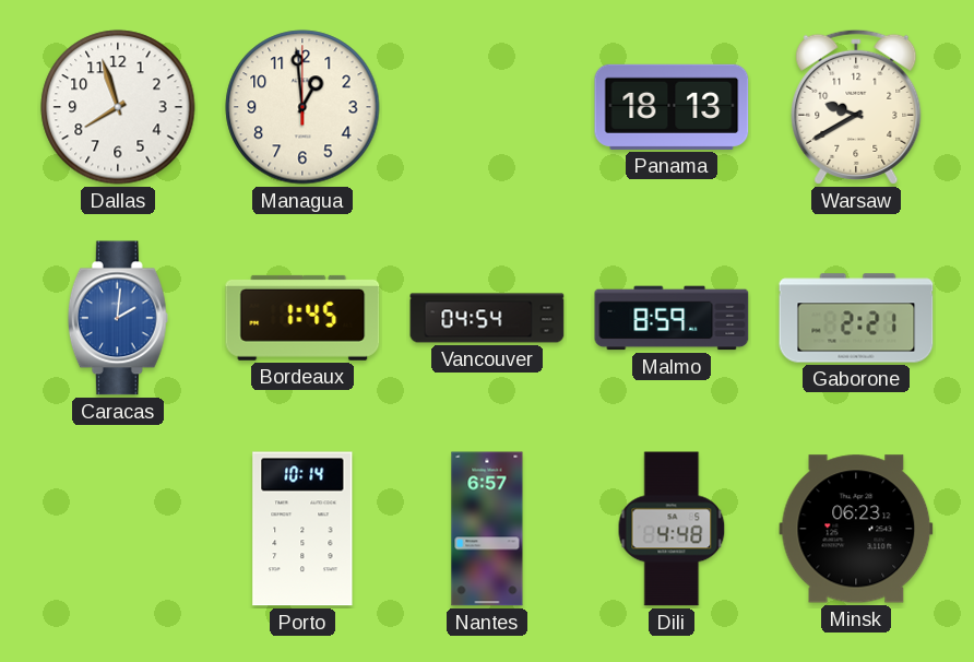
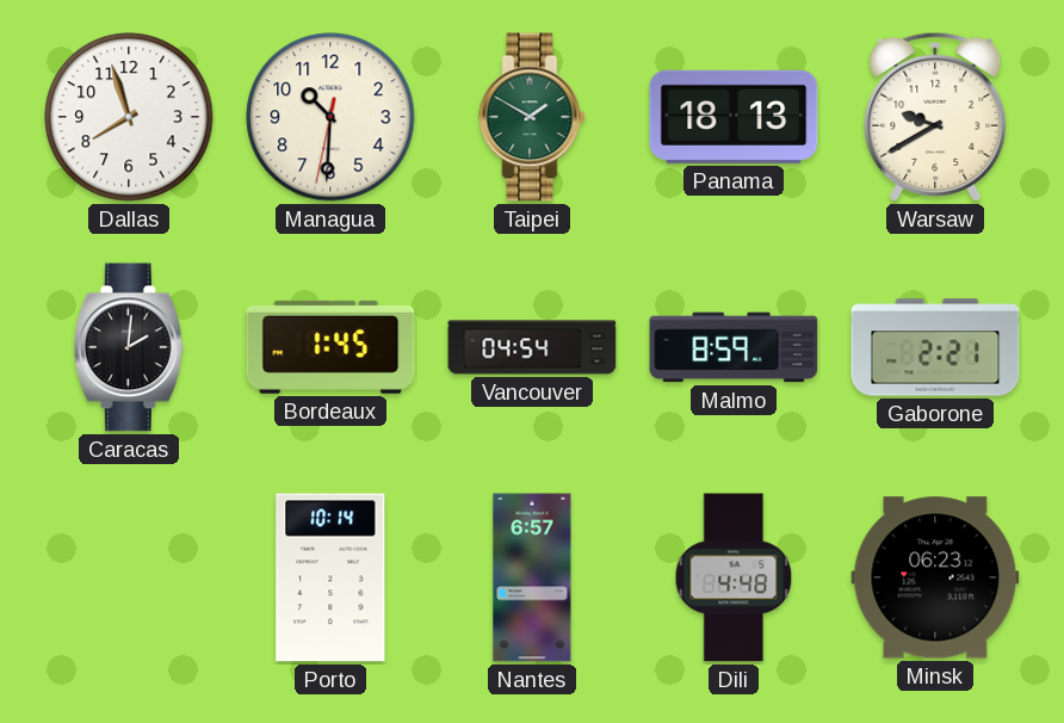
Managua: 12:59 -> 10:30 (330, 117)
Taipei: none -> 1:50 (532, 117)
Caracas dial: blue -> black (129, 347)
